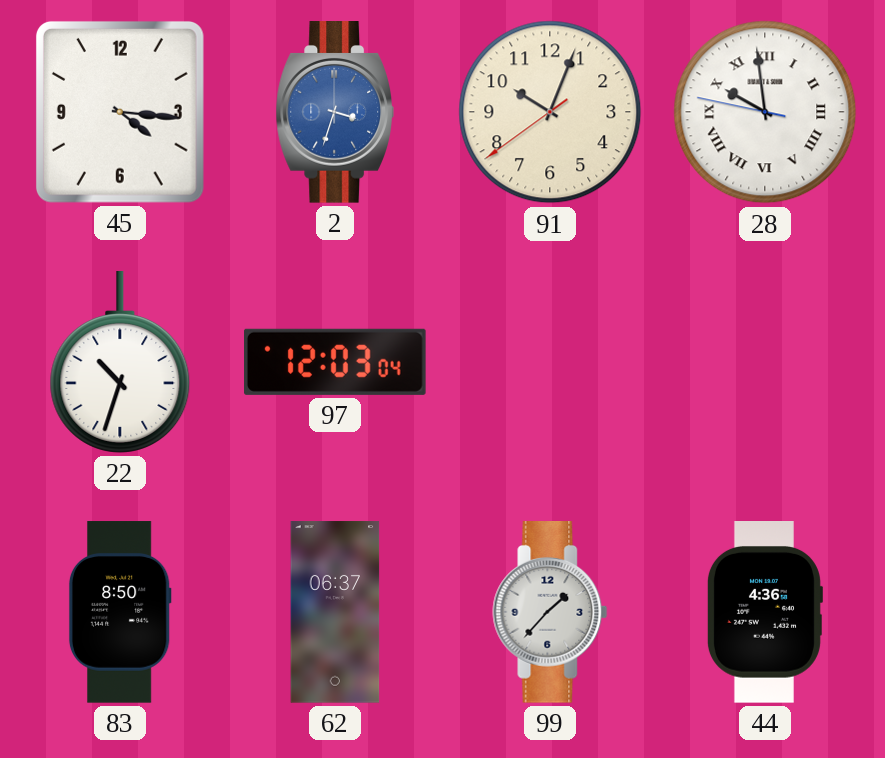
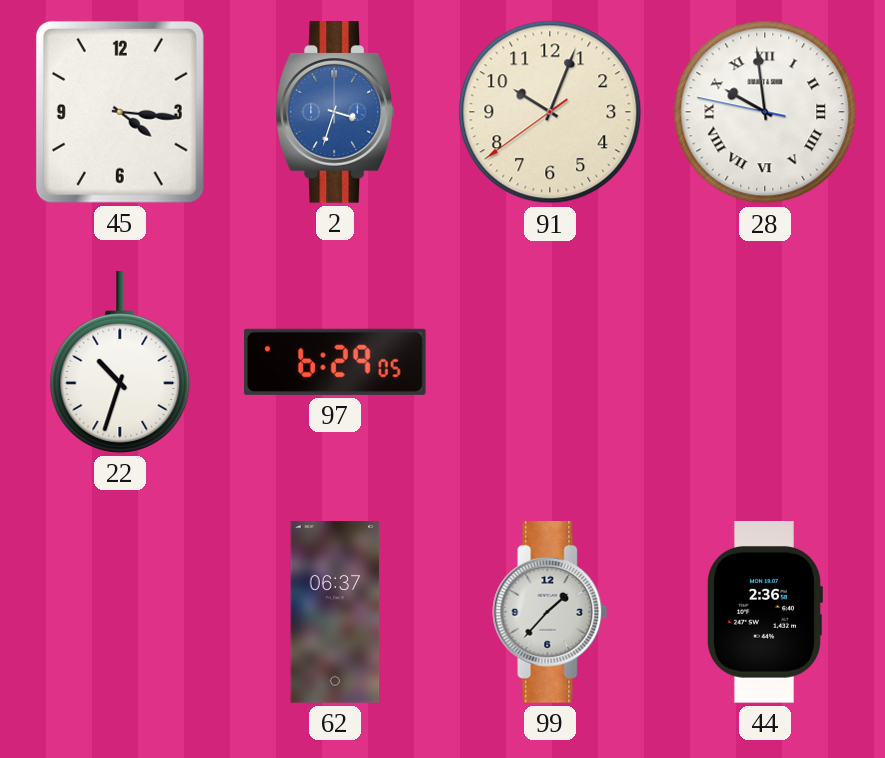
97: 12:03 -> 6:29 (336, 362)
83: 8:50 -> none (120, 612)
44: 4:36 -> 2:36 (764, 612)
